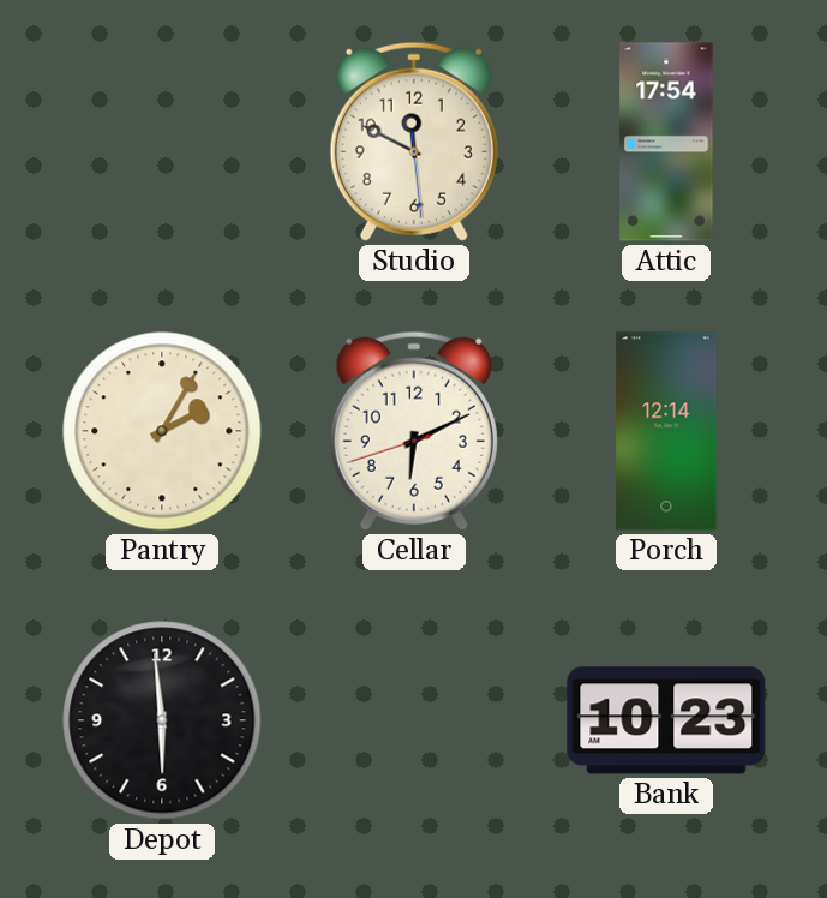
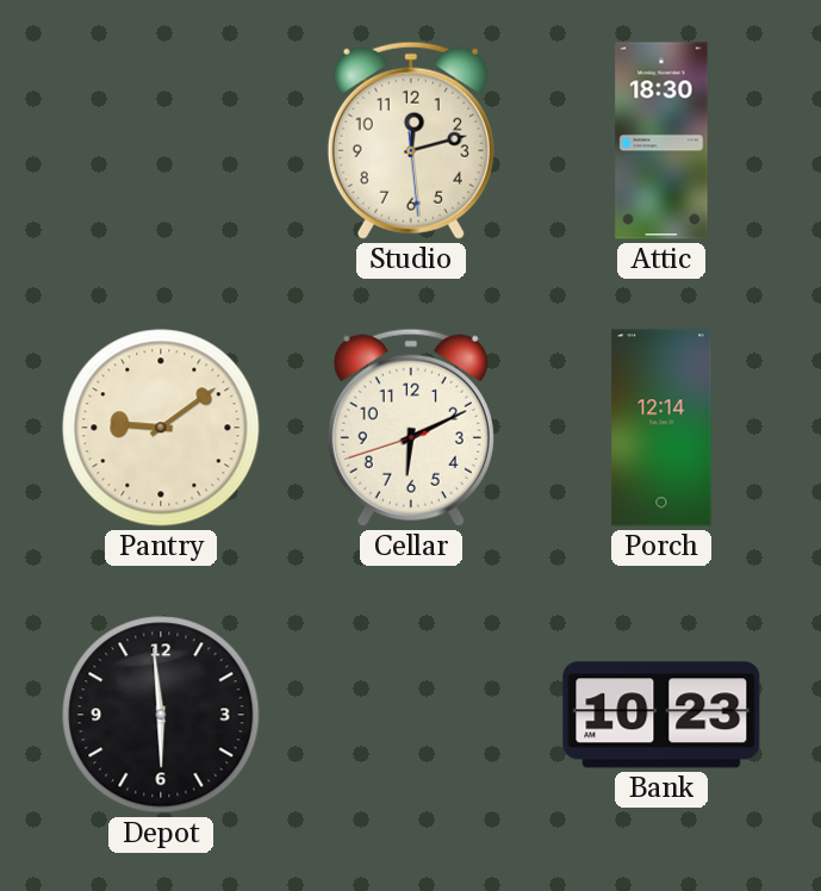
Studio: 11:49 -> 12:12 (411, 141)
Attic: 17:54 -> 18:30 (661, 141)
Pantry: 2:05 -> 9:09 (161, 428)
